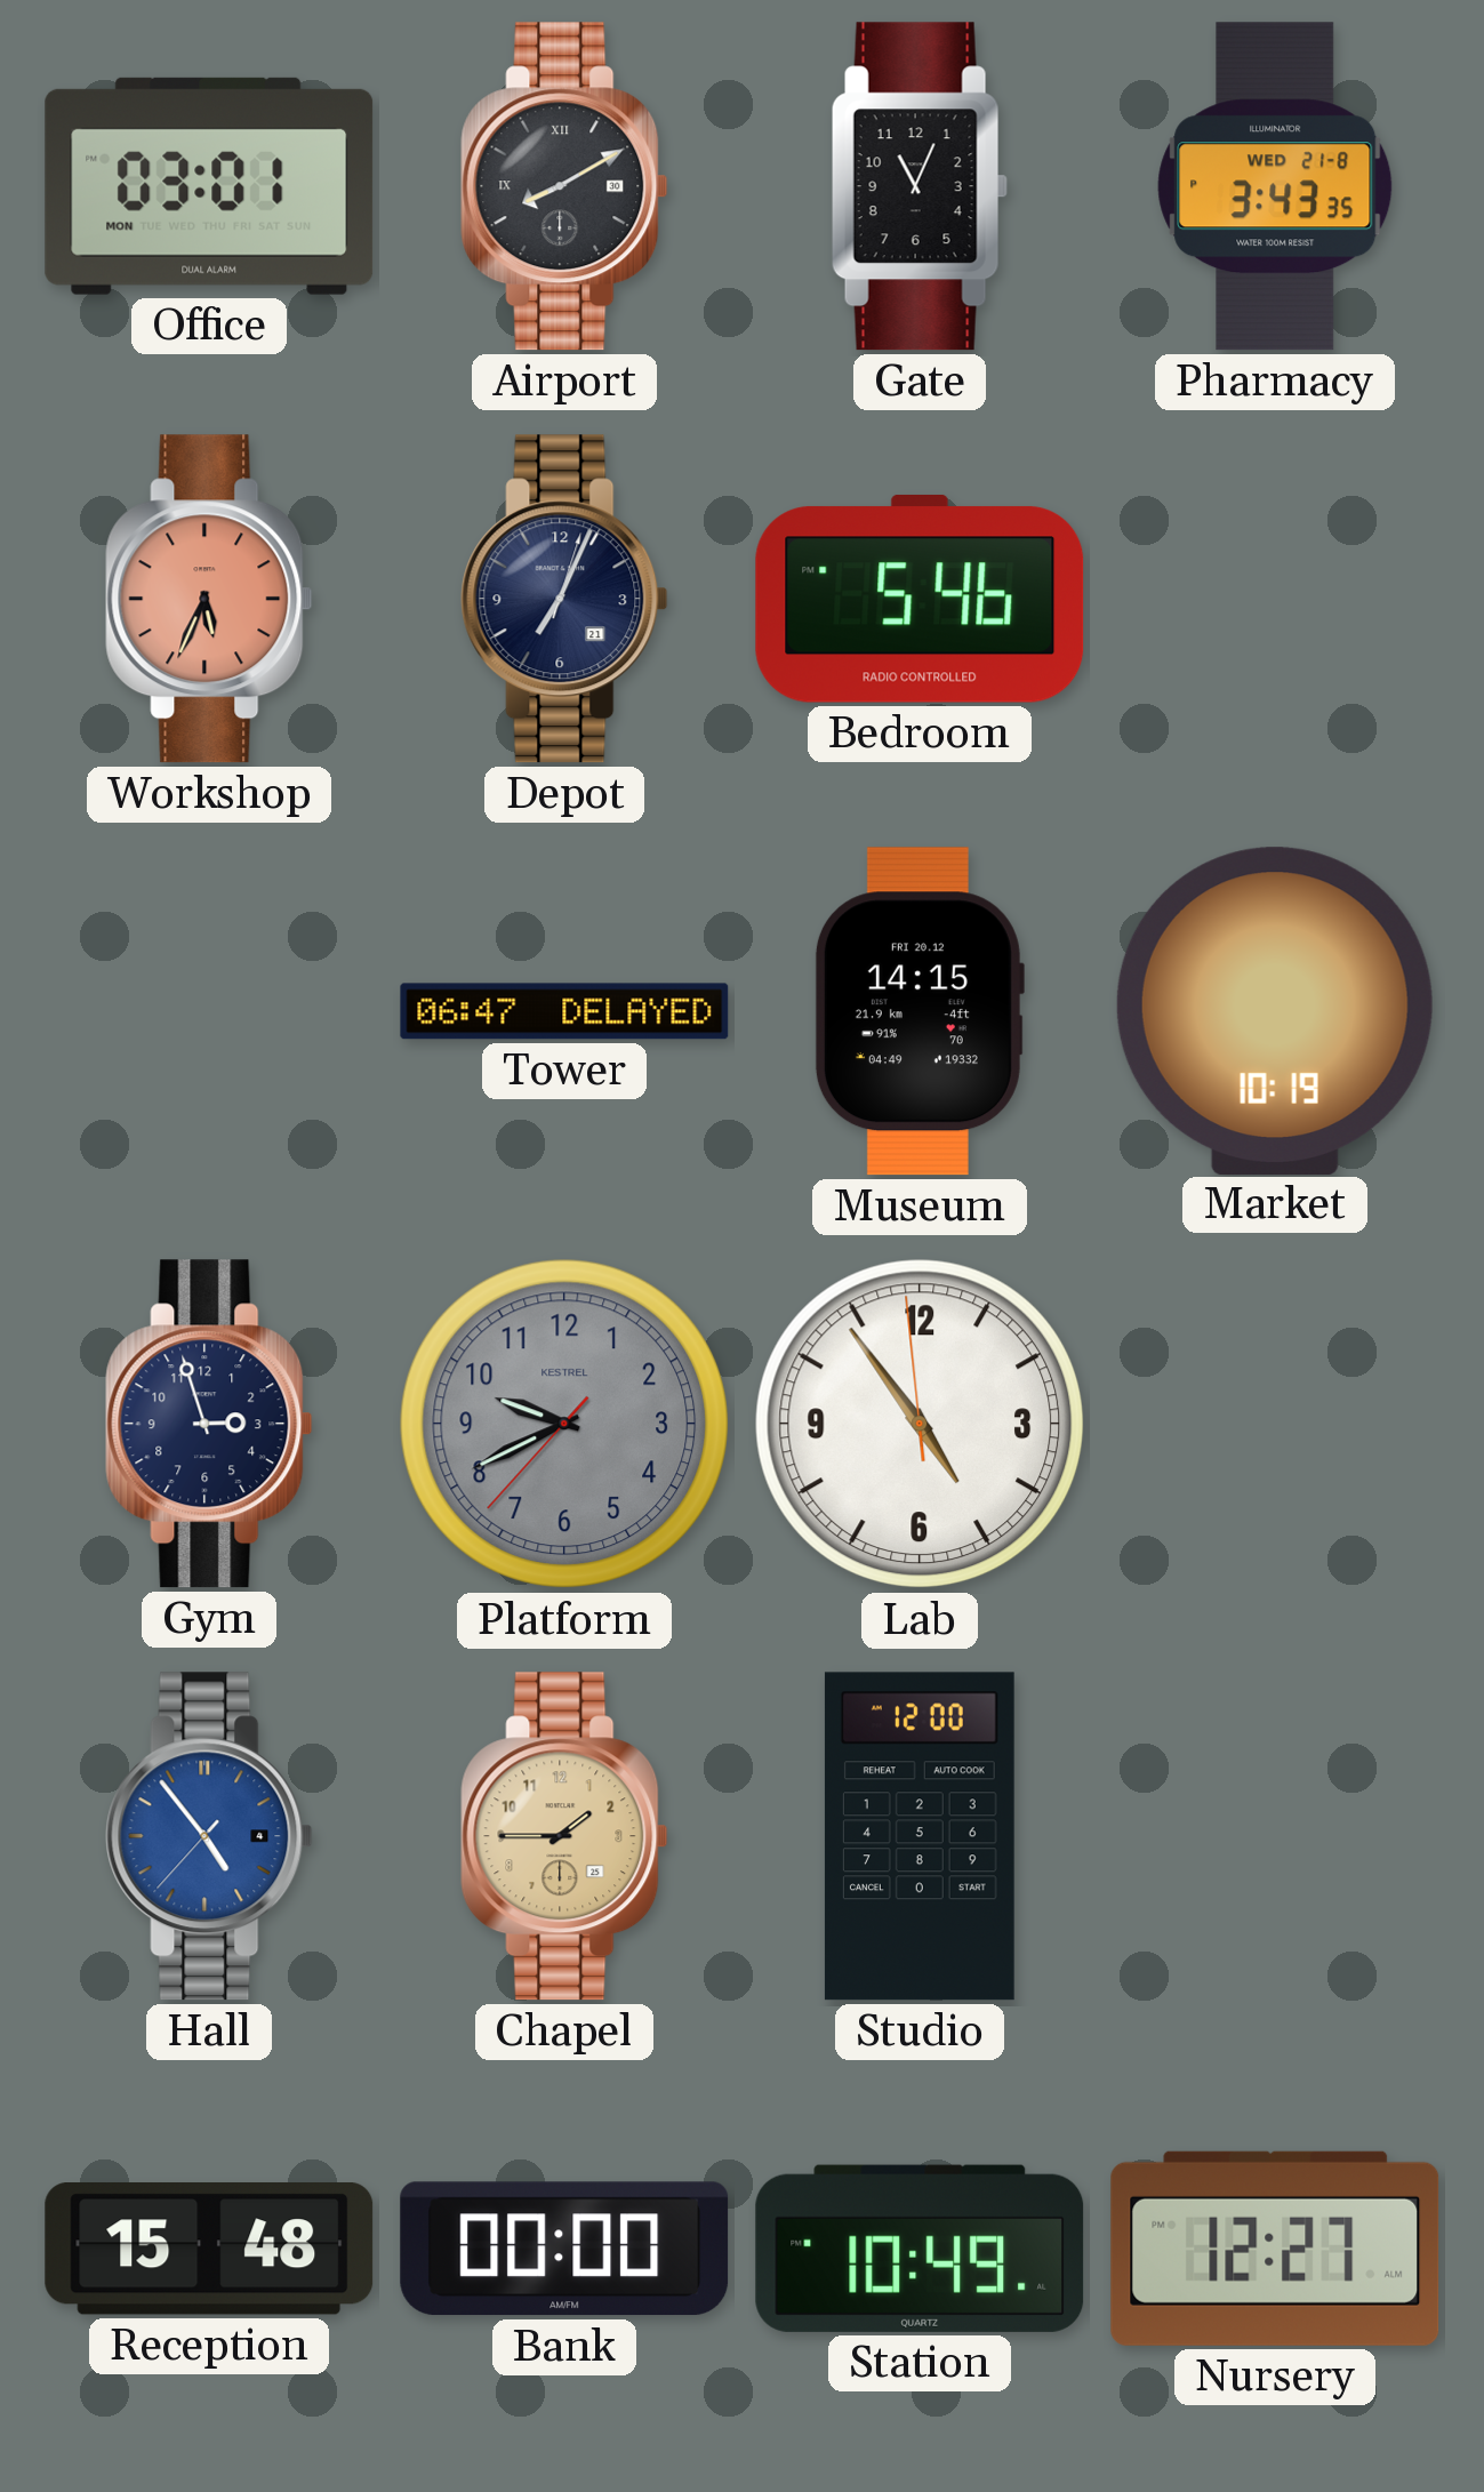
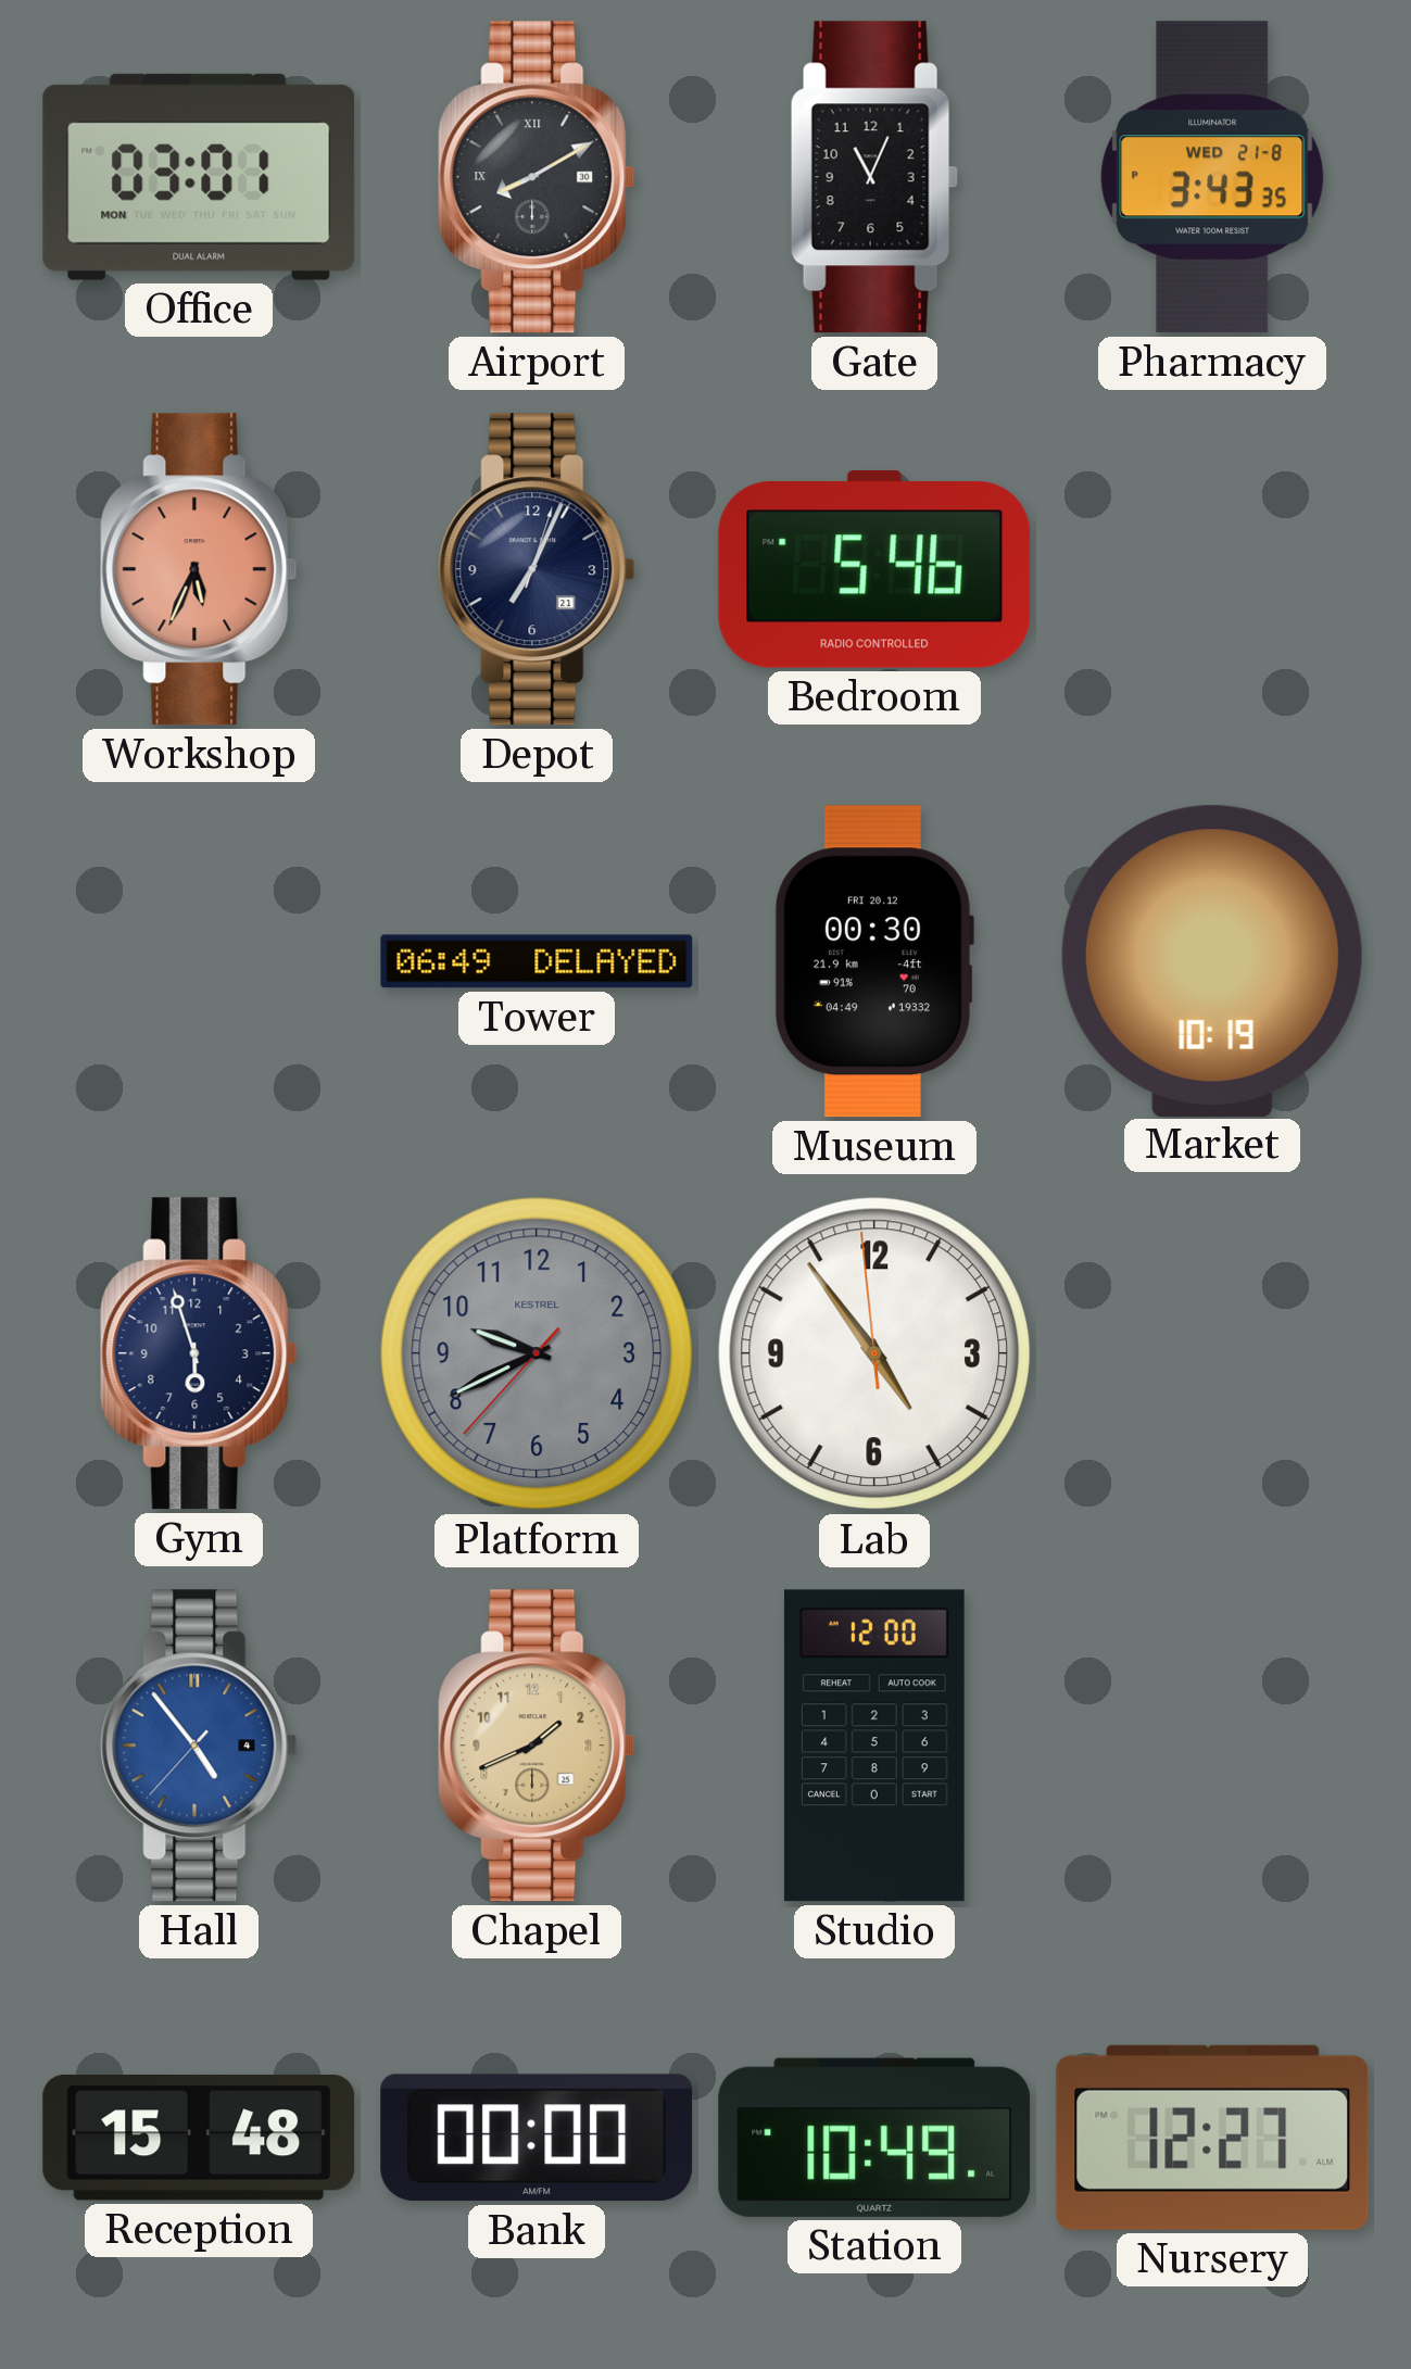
Tower: 06:47 -> 06:49 (537, 961)
Museum: 14:15 -> 00:30 (873, 961)
Gym: 2:57 -> 5:57 (199, 1353)
Chapel: 1:45 -> 1:41 (537, 1746)
